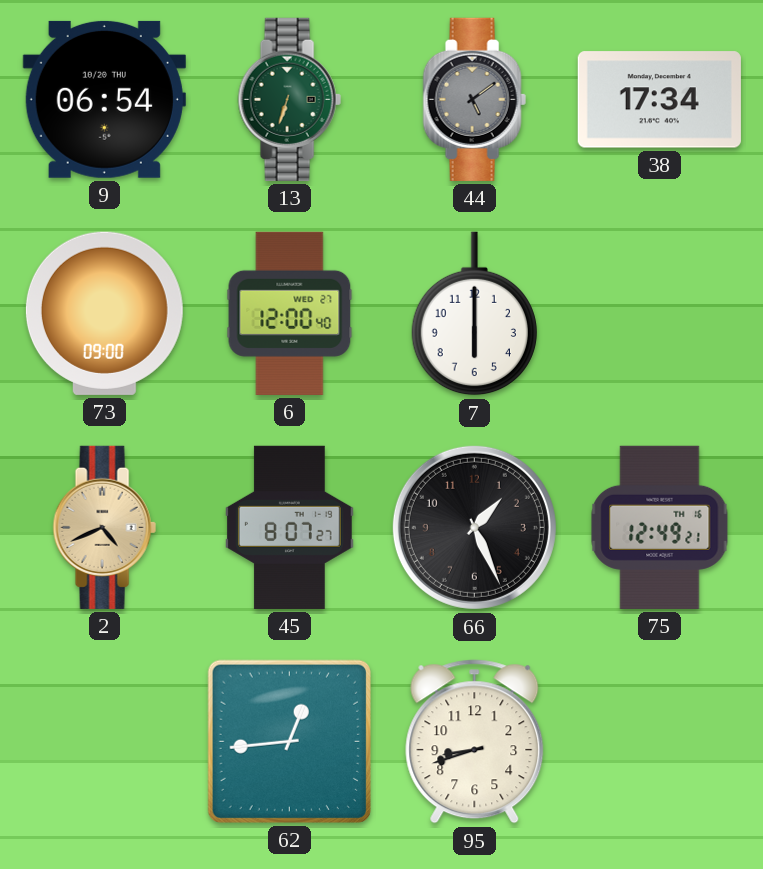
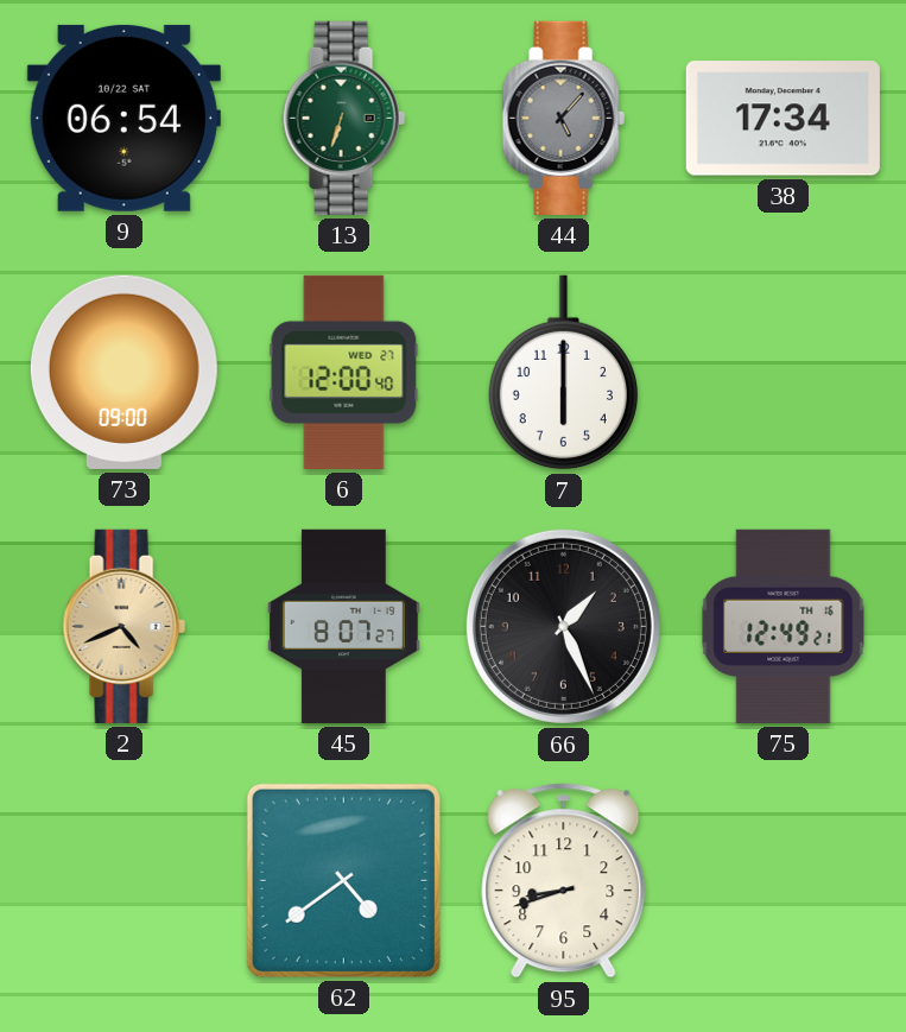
9 date: 10/20 THU -> 10/22 SAT (123, 118)
44: 5:09 -> 5:07 (563, 118)
62: 12:44 -> 4:39 (343, 880)
